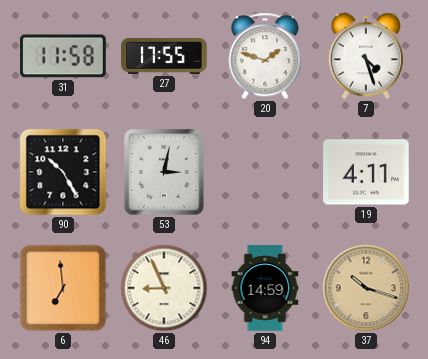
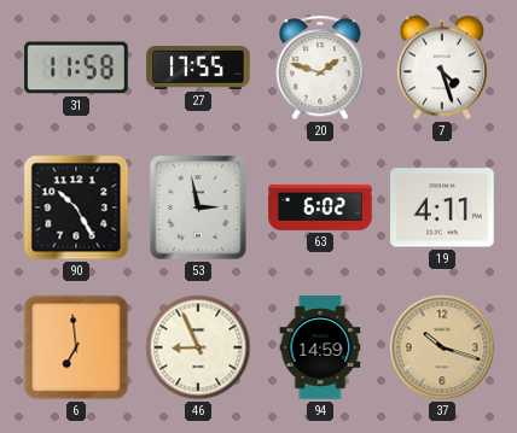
53: 3:02 -> 2:58 (198, 207)
63: none -> 6:02 (320, 207)
